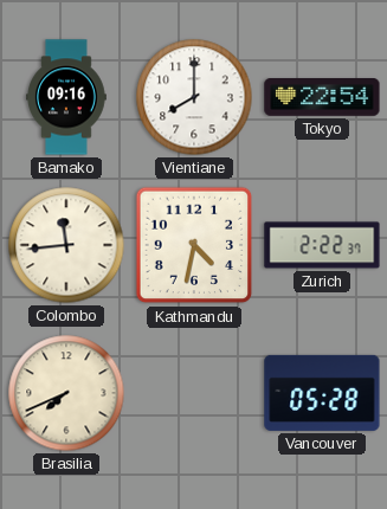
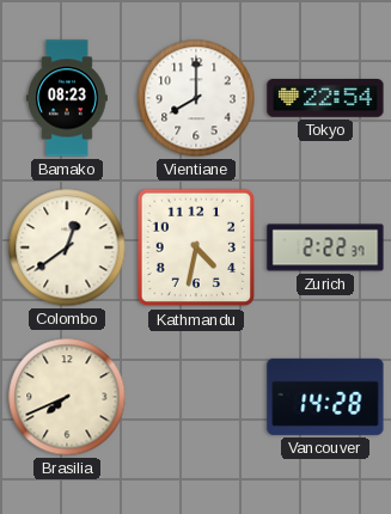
Bamako: 09:16 -> 08:23 (68, 98)
Colombo: 11:44 -> 12:39 (67, 247)
Vancouver: 05:28 -> 14:28 (325, 397)
